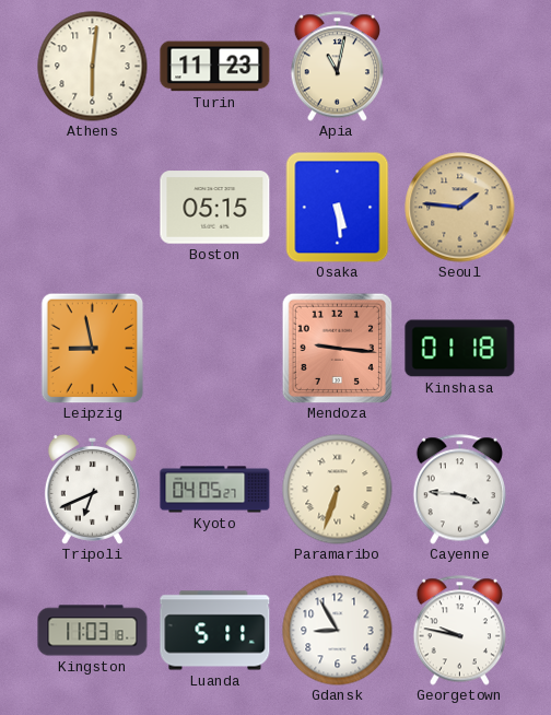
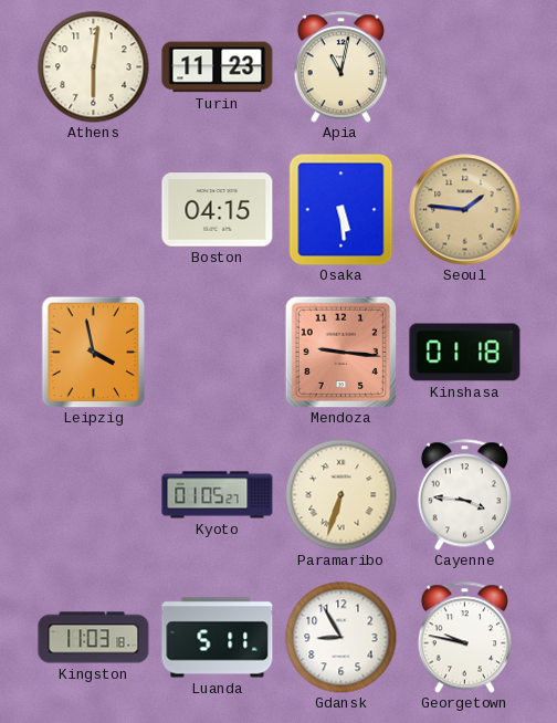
Boston: 05:15 -> 04:15 (218, 210)
Leipzig: 8:58 -> 3:58 (94, 352)
Tripoli: 6:41 -> none (92, 489)
Kyoto: 04:05 -> 01:05 (218, 495)
